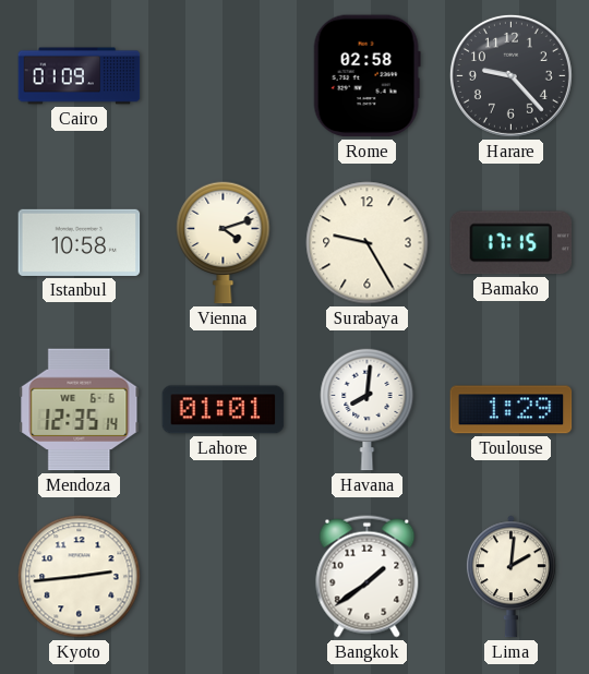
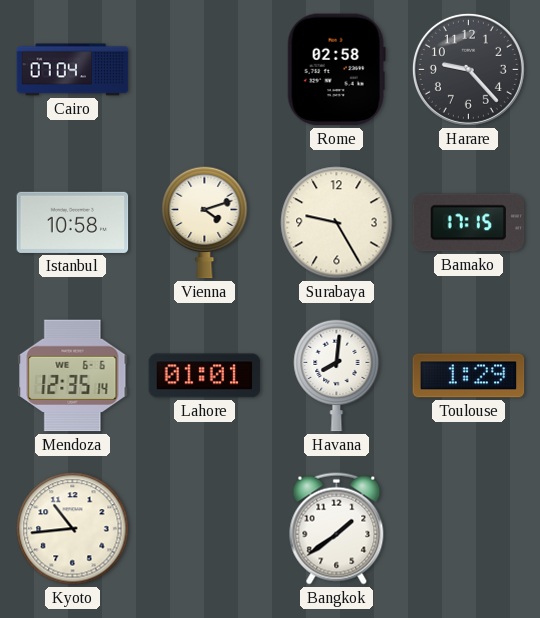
Cairo: 01:09 -> 07:04 (73, 70)
Kyoto: 2:44 -> 10:44 (73, 529)
Lima: 2:01 -> none (510, 577)
